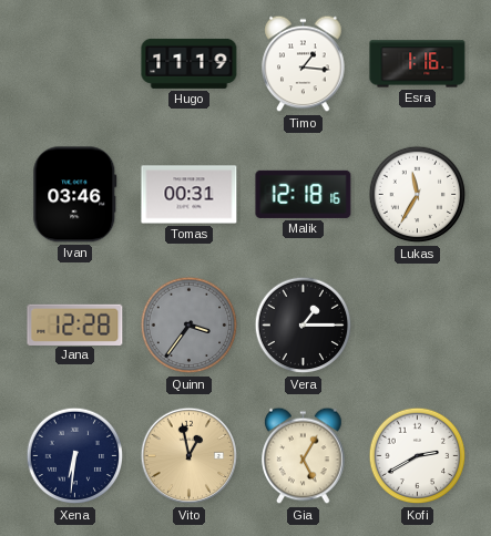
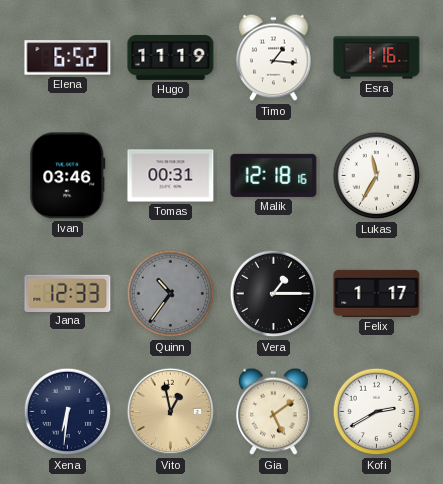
Elena: none -> 6:52 (68, 58)
Jana: 12:28 -> 12:33 (68, 293)
Quinn: 3:36 -> 10:36 (171, 294)
Felix: none -> 1:17 (377, 293)
Gia: 5:05 -> 5:09 (274, 412)
